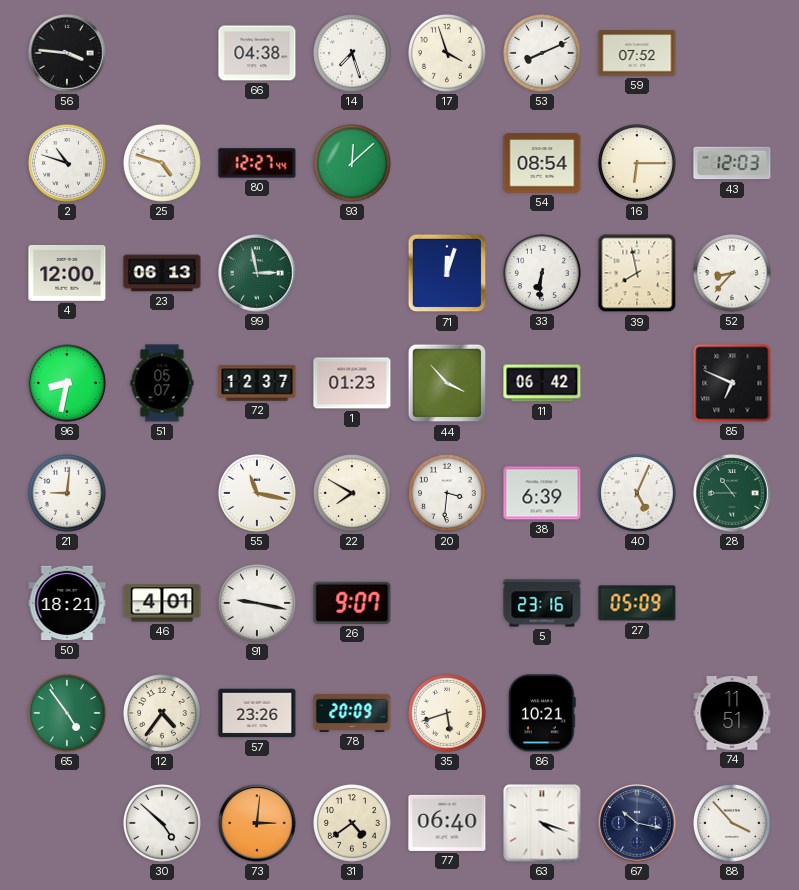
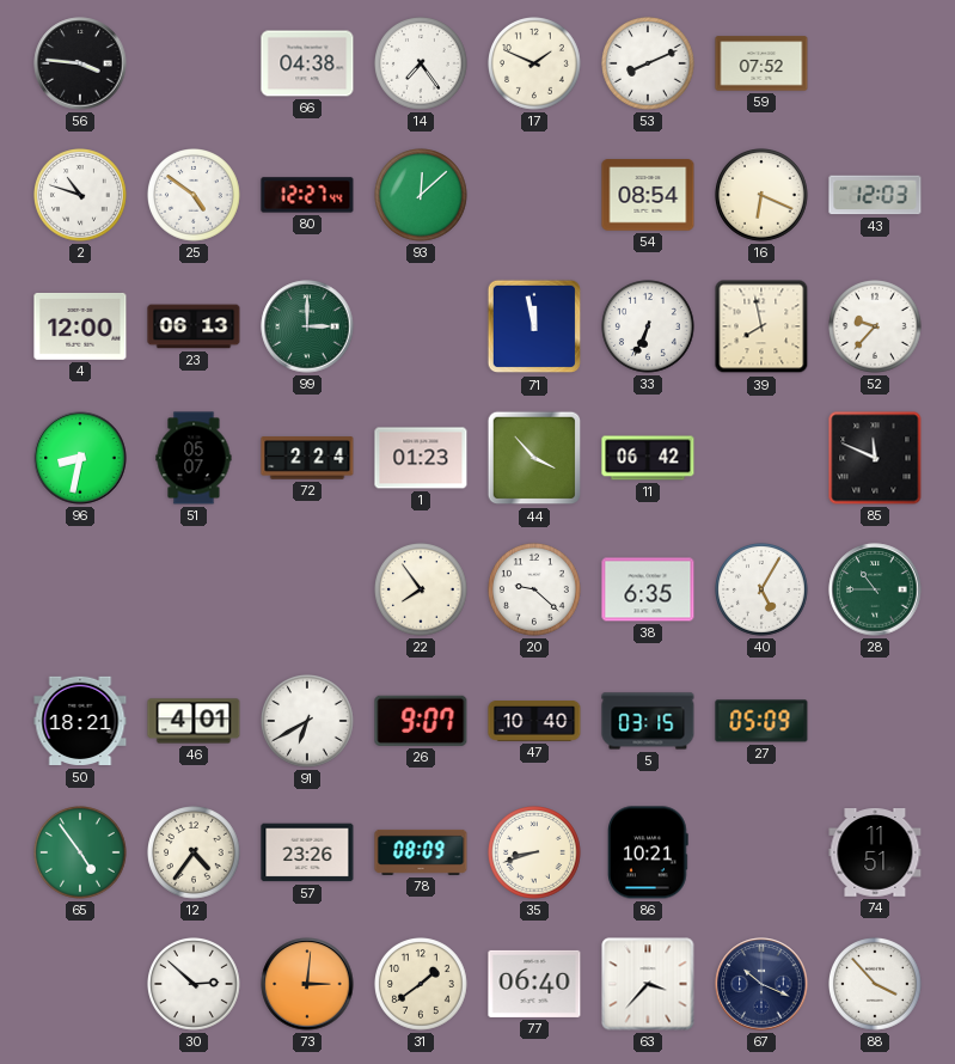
14: 7:27 -> 7:24 (422, 65)
17: 3:57 -> 1:49 (535, 65)
25: 4:48 -> 4:51 (195, 196)
16: 6:15 -> 6:19 (763, 196)
99: 2:58 -> 3:00 (307, 326)
71: 12:03 -> 11:58 (534, 326)
33: 6:31 -> 6:34 (649, 328)
52: 8:37 -> 9:37 (876, 328)
72: 12:37 -> 2:24 (307, 458)
85: 6:49 -> 11:49 (875, 458)
21: 9:01 -> none (68, 494)
55: 11:17 -> none (258, 494)
22: 7:50 -> 7:54 (422, 591)
20: 3:31 -> 9:22 (535, 591)
38: 6:39 -> 6:35 (648, 589)
40: 5:04 -> 5:05 (763, 591)
91: 9:17 -> 6:40 (308, 722)
47: none -> 10:40 (534, 722)
5: 23:16 -> 03:15 (648, 721)
78: 20:09 -> 08:09 (421, 852)
35: 5:42 -> 8:42 (535, 854)
30: 4:52 -> 2:52 (195, 985)
31: 4:39 -> 1:39 (422, 985)
63: 4:18 -> 3:37 (648, 984)
67: 10:17 -> 10:19 (761, 984)
